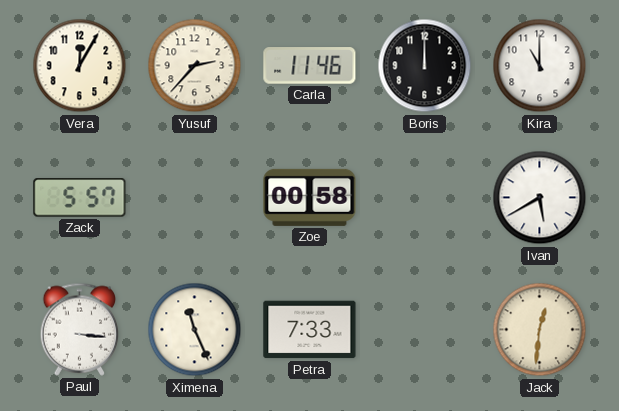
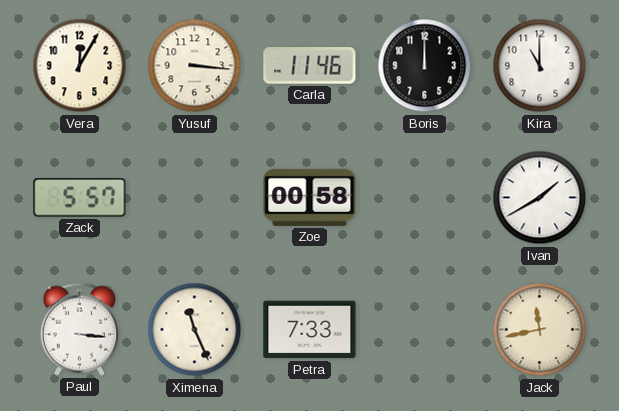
Yusuf: 2:37 -> 3:16 (195, 66)
Ivan: 5:40 -> 1:40 (540, 198)
Jack: 12:31 -> 11:43 (540, 330)
